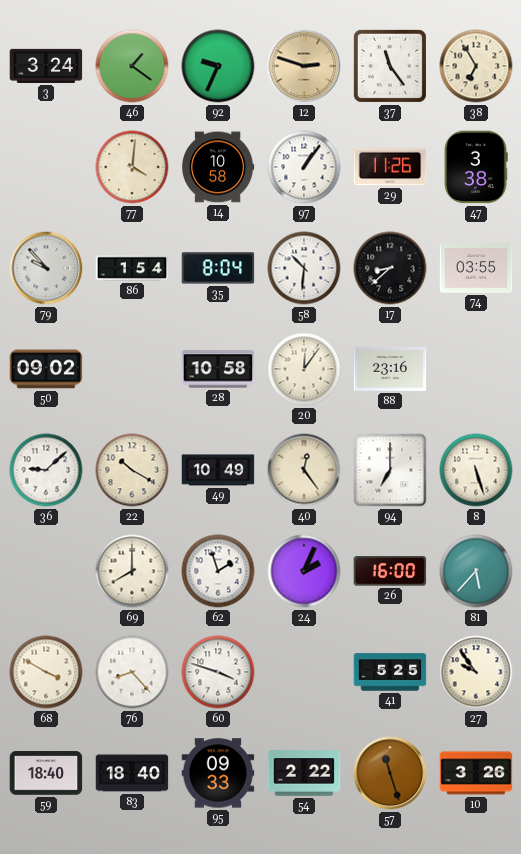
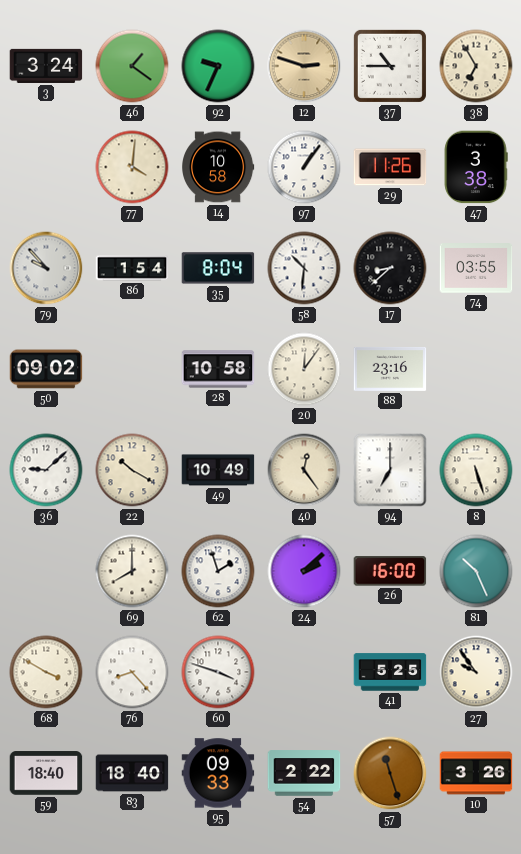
37: 11:24 -> 10:45 (390, 66)
24: 2:04 -> 2:08 (304, 571)
81: 5:37 -> 10:26 (476, 571)
